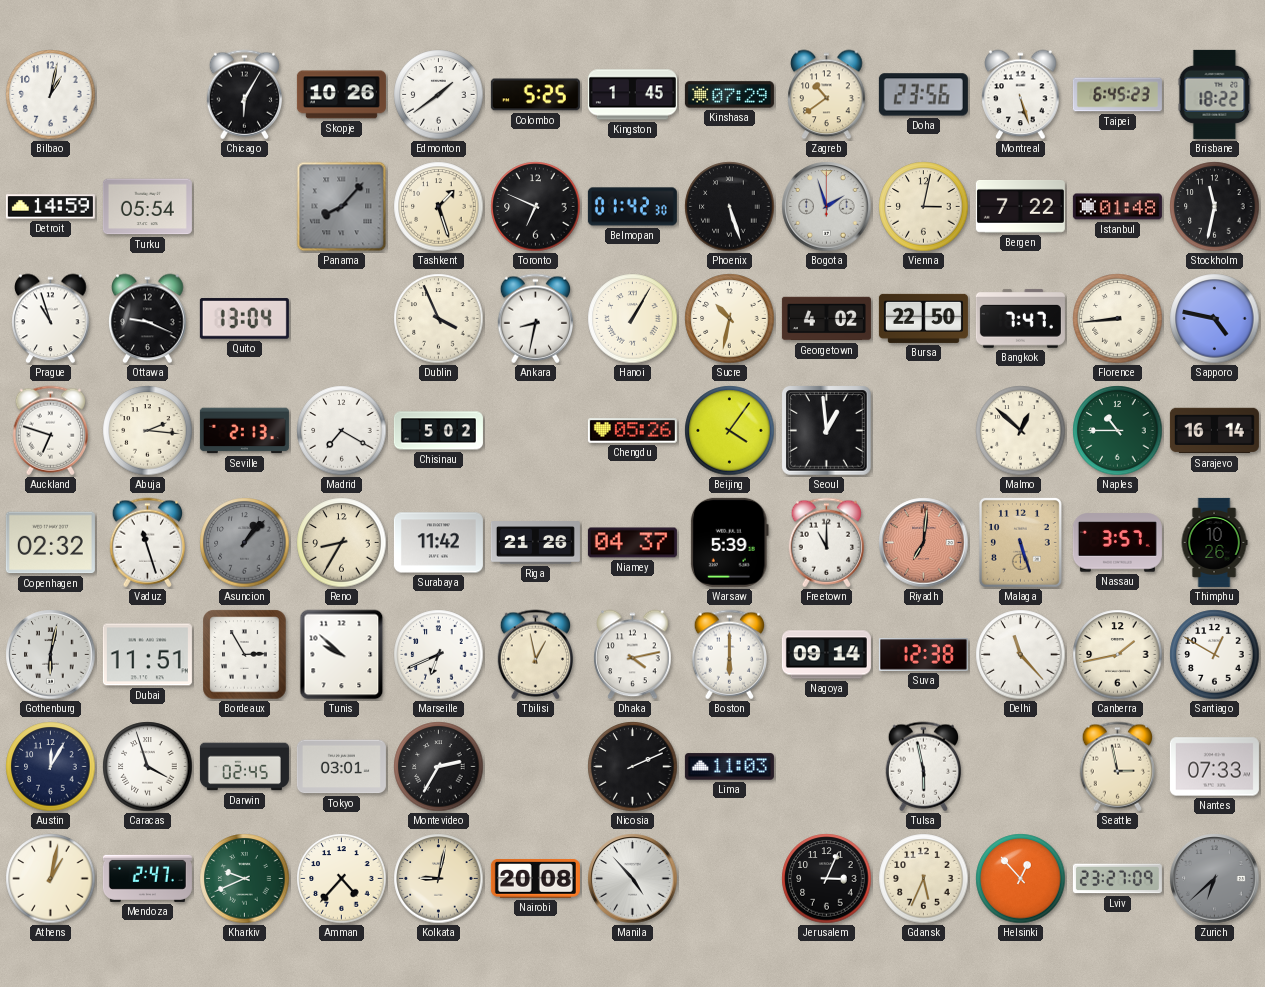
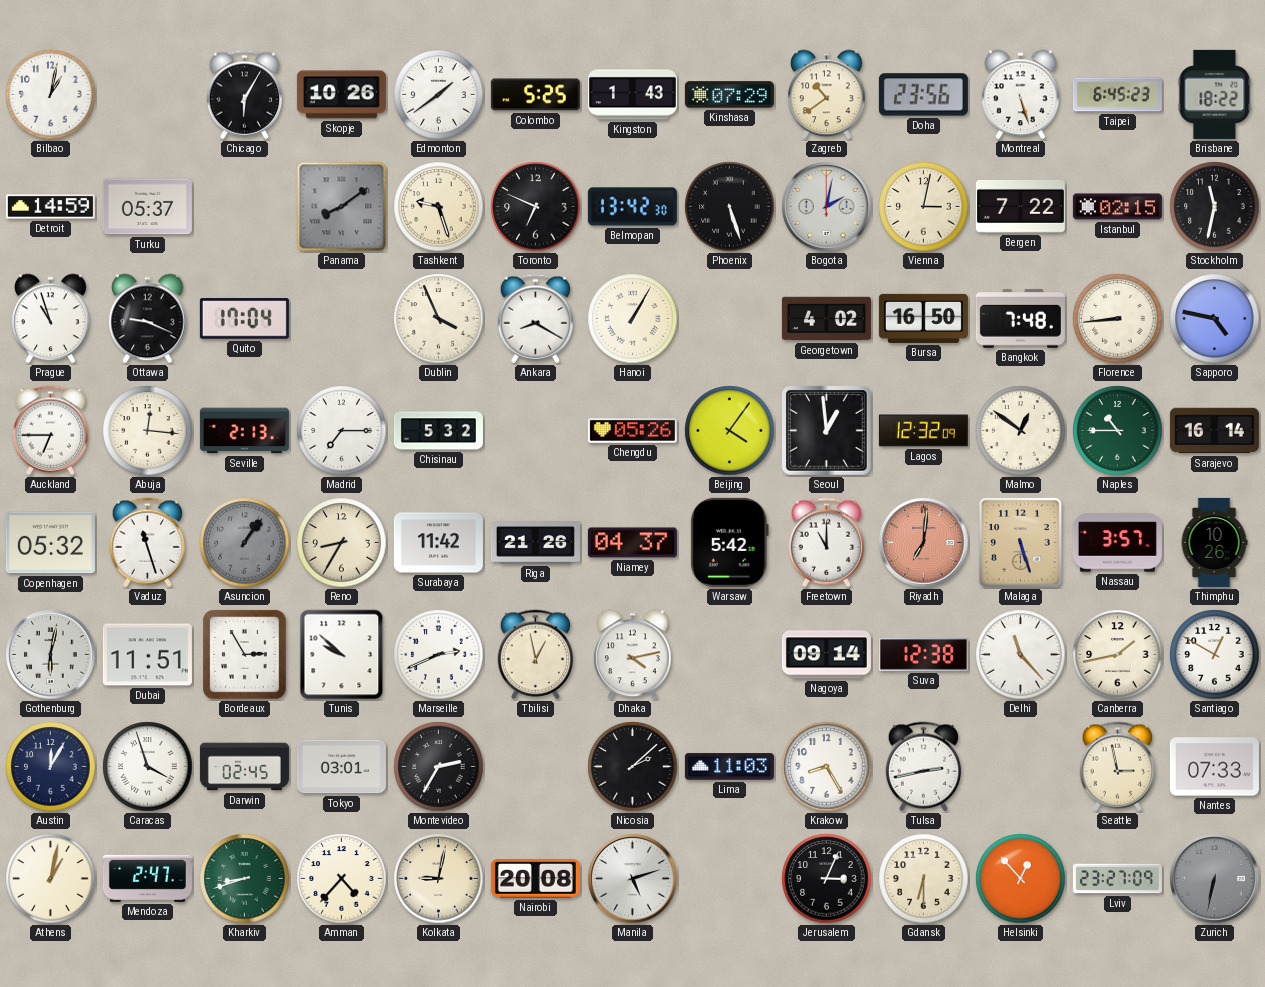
Kingston: 1:45 -> 1:43 (632, 95)
Turku: 05:54 -> 05:37 (147, 207)
Panama: 8:07 -> 8:09 (342, 207)
Tashkent: 1:27 -> 9:27 (439, 207)
Belmopan: 01:42 -> 13:42 (632, 207)
Bogota: 1:57 -> 2:02 (827, 207)
Istanbul: 01:48 -> 02:15 (1117, 207)
Quito: 13:04 -> 17:04 (244, 319)
Ankara: 8:32 -> 8:20 (535, 319)
Sucre: 10:32 -> none (730, 319)
Bursa: 22:50 -> 16:50 (923, 318)
Bangkok: 7:47 -> 7:48 (1020, 318)
Auckland: 6:48 -> 6:45 (50, 431)
Abuja: 2:16 -> 12:16 (148, 431)
Madrid: 7:20 -> 7:15 (342, 431)
Chisinau: 5:02 -> 5:32 (438, 431)
Lagos: none -> 12:32 (923, 431)
Malmo: 12:52 -> 12:51 (1021, 431)
Copenhagen: 02:32 -> 05:32 (50, 543)
Asuncion: 1:07 -> 1:06 (245, 543)
Warsaw: 5:39 -> 5:42 (729, 542)
Marseille: 6:41 -> 2:41 (439, 655)
Boston: 6:00 -> none (729, 655)
Nicosia: 2:11 -> 2:08 (633, 767)
Krakow: none -> 8:25 (827, 767)
Tulsa: 5:58 -> 2:43 (923, 767)
Kharkiv: 9:41 -> 8:42 (245, 879)
Manila: 4:53 -> 5:12 (633, 879)
Gdansk: 5:34 -> 6:30 (924, 879)
Zurich: 6:38 -> 6:32 (1215, 879)
